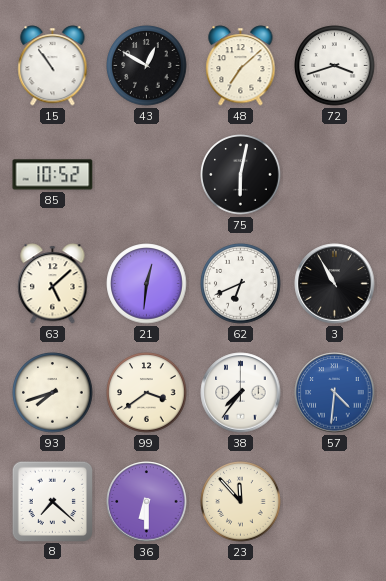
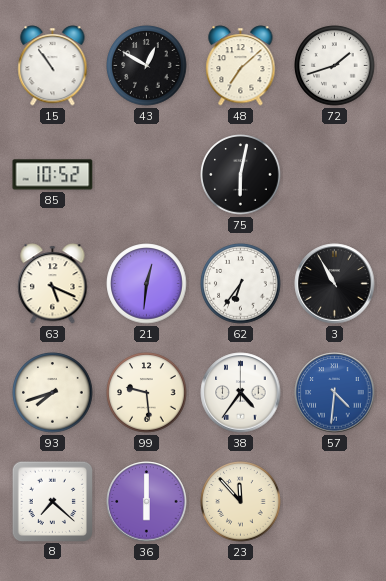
72: 3:42 -> 1:42 (335, 66)
63: 5:08 -> 5:19 (53, 284)
62: 6:41 -> 6:36 (241, 284)
99: 3:39 -> 9:29 (147, 393)
38: 7:36 -> 4:36 (241, 393)
36: 6:30 -> 6:00 (147, 502)
